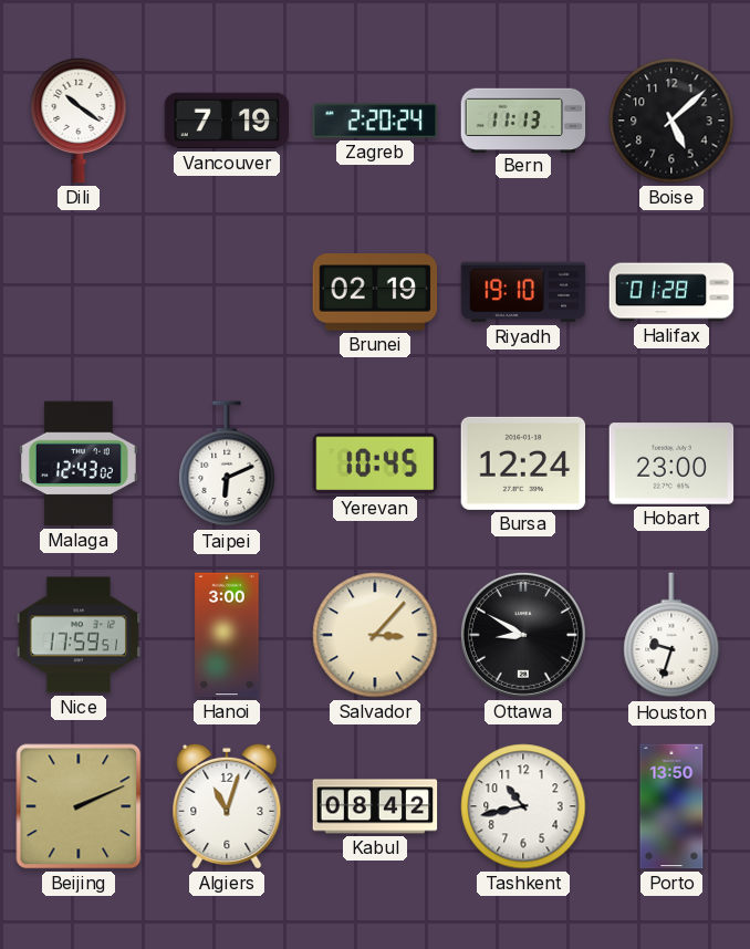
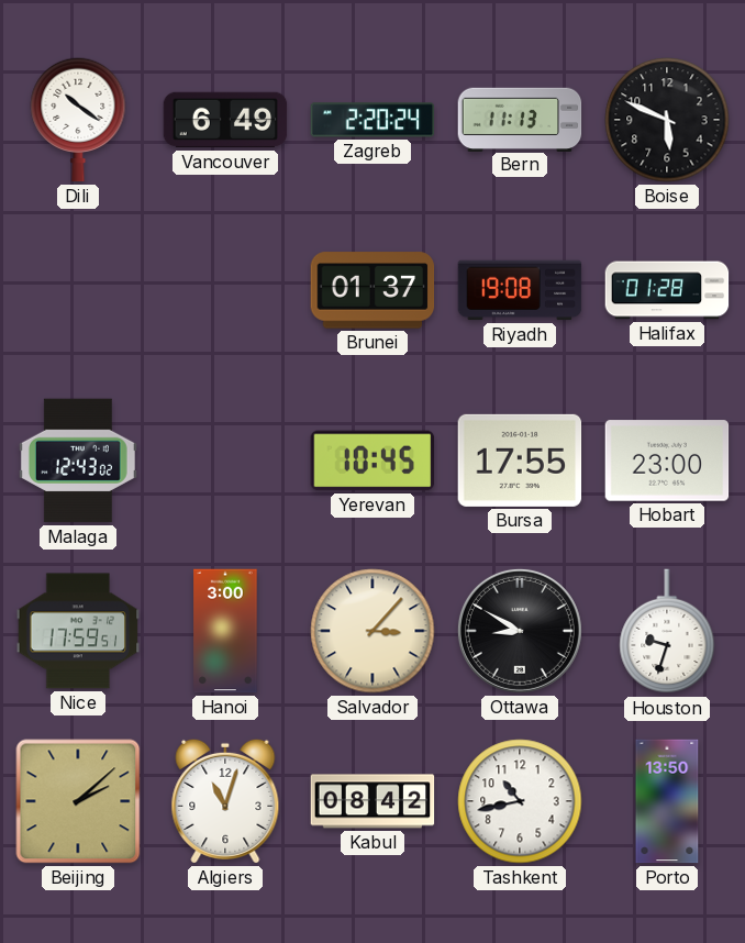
Vancouver: 7:19 -> 6:49 (225, 120)
Boise: 5:08 -> 5:49 (667, 120)
Brunei: 02:19 -> 01:37 (372, 290)
Riyadh: 19:10 -> 19:08 (520, 290)
Taipei: 6:11 -> none (227, 465)
Bursa: 12:24 -> 17:55 (520, 461)
Beijing: 2:11 -> 2:08 (78, 801)
